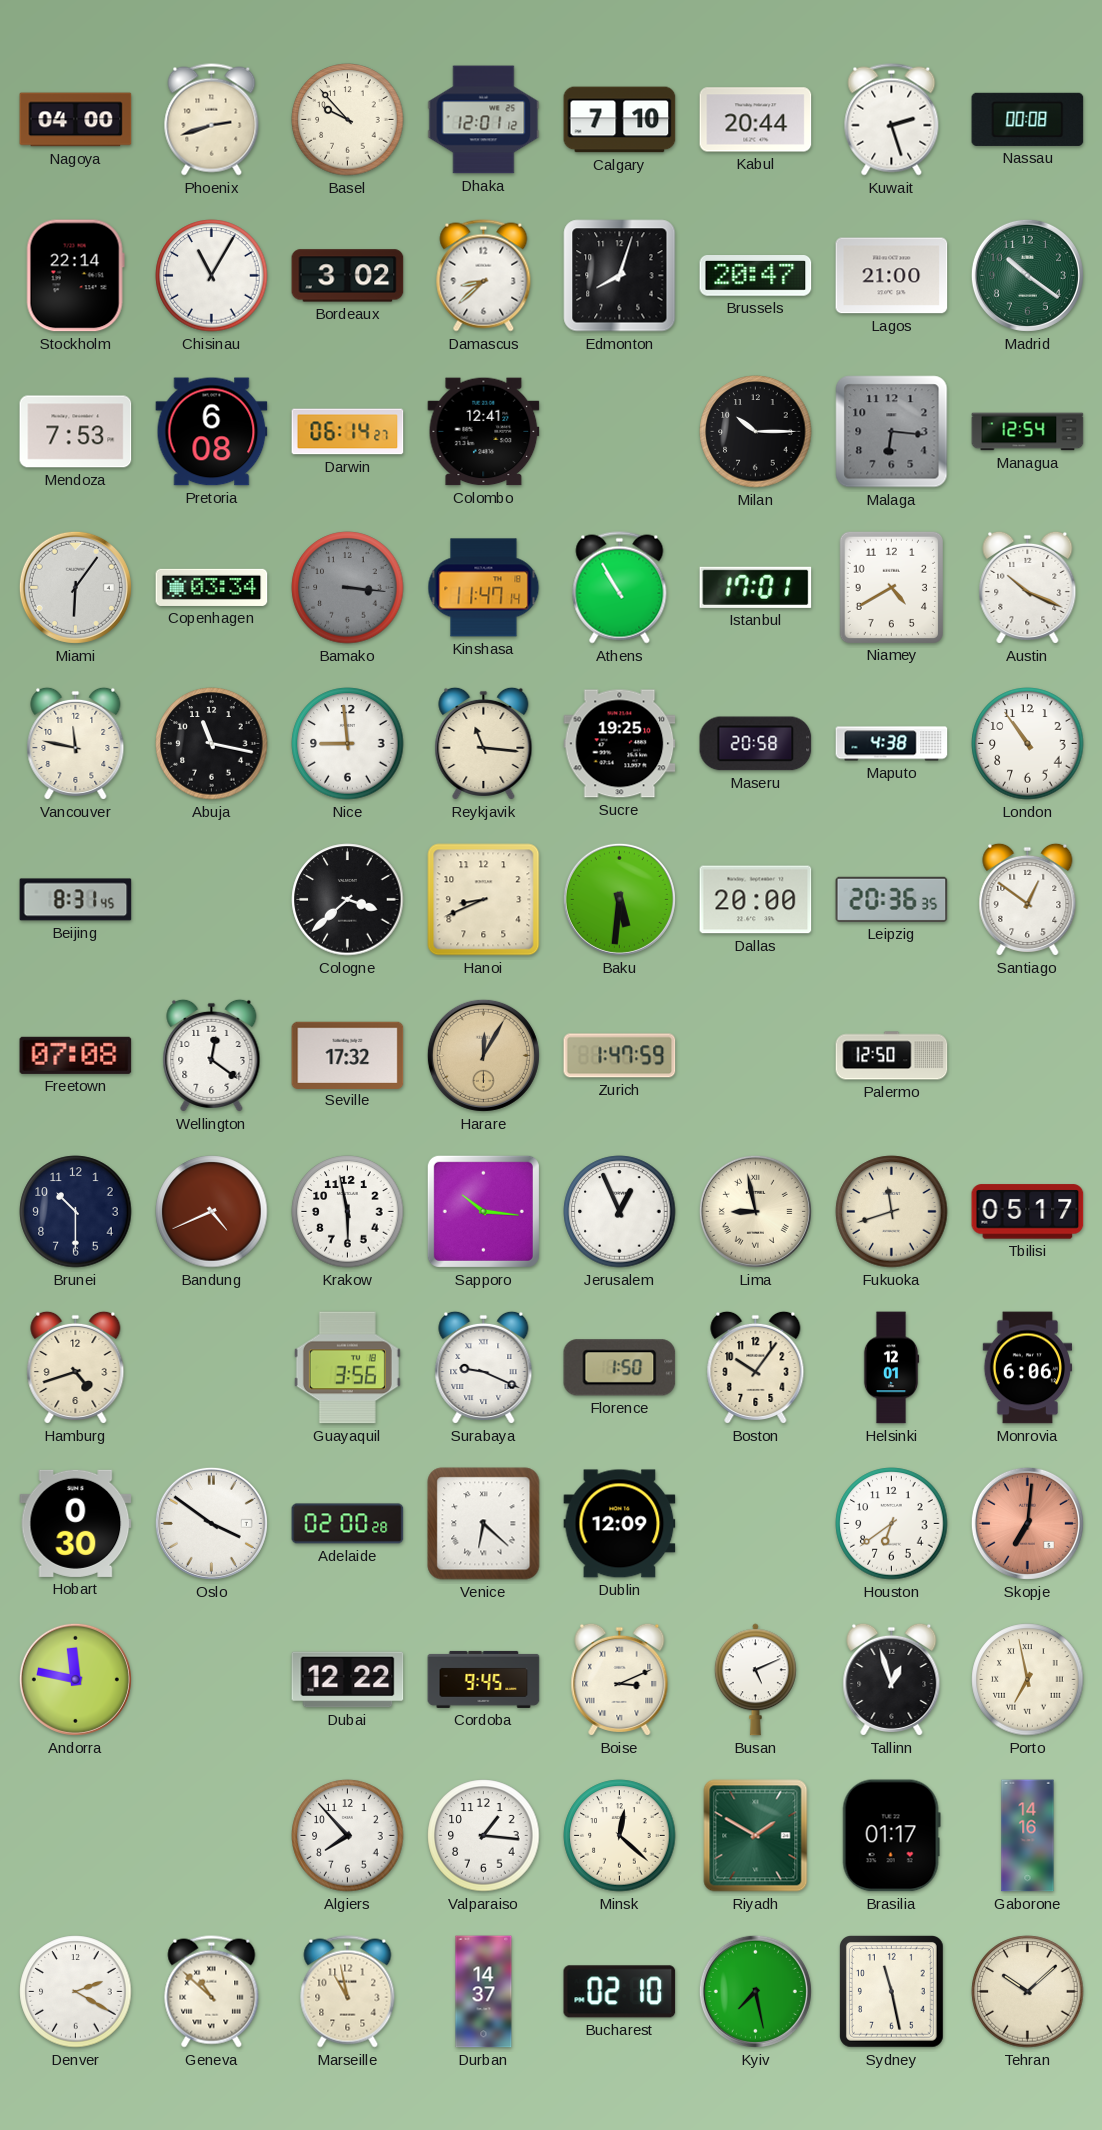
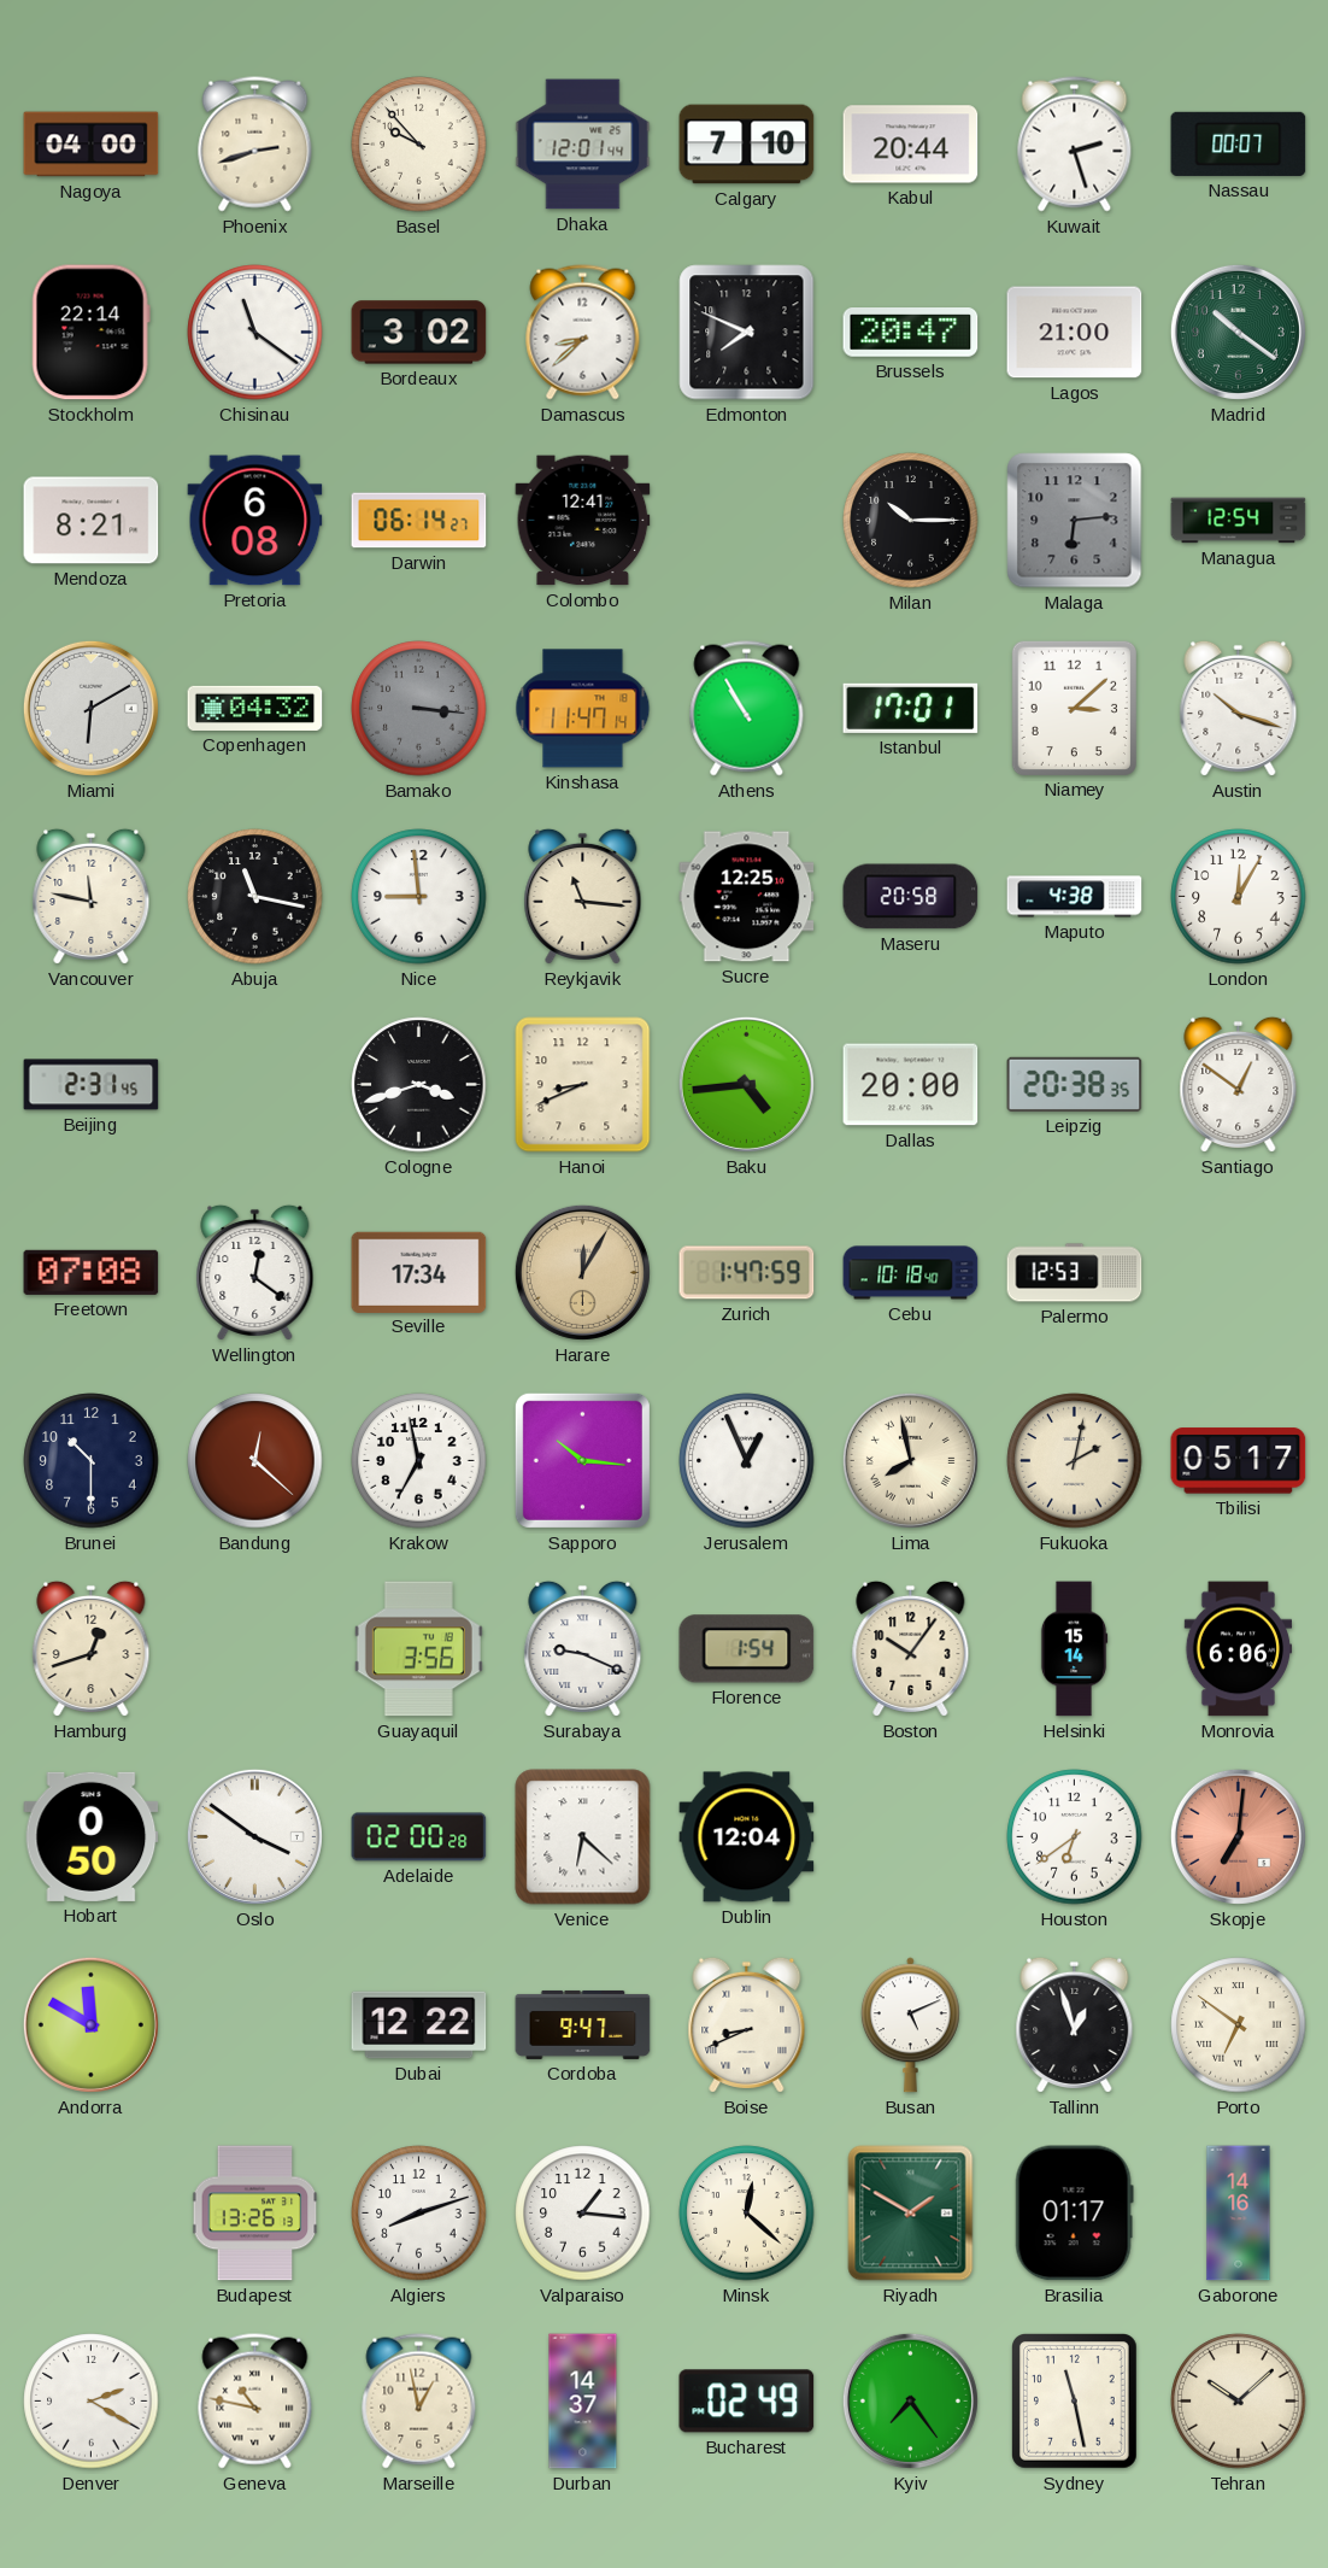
Dhaka: 12:01:12 -> 12:01:44 (583, 145)
Nassau: 00:08 -> 00:07 (1239, 143)
Chisinau: 11:05 -> 11:21 (255, 333)
Edmonton: 8:03 -> 7:49 (747, 333)
Mendoza: 7:53 -> 8:21 (92, 521)
Malaga: 6:16 -> 6:14 (1075, 521)
Miami: 6:06 -> 6:10 (90, 708)
Copenhagen: 03:34 -> 04:32 (255, 708)
Niamey: 4:40 -> 3:08 (1074, 708)
Austin: 10:19 -> 10:18 (1239, 708)
Sucre: 19:25 -> 12:25 (747, 897)
London: 10:54 -> 12:05 (1239, 897)
Beijing: 8:31 -> 2:31 (92, 1085)
Cologne: 3:38 -> 3:42 (419, 1085)
Baku: 5:31 -> 4:44 (746, 1084)
Leipzig: 20:36 -> 20:38 (1075, 1084)
Seville: 17:32 -> 17:34 (419, 1272)
Cebu: none -> 10:18 (911, 1273)
Palermo: 12:50 -> 12:53 (1075, 1273)
Bandung: 4:41 -> 12:22 (255, 1461)
Krakow: 5:58 -> 6:58 (419, 1461)
Lima: 8:58 -> 7:58 (910, 1460)
Fukuoka: 11:42 -> 2:02 (1075, 1461)
Hamburg: 4:42 -> 12:42 (92, 1648)
Florence: 1:50 -> 1:54 (747, 1649)
Helsinki: 12:01 -> 15:14 (1074, 1649)
Hobart: 0:30 -> 0:50 (92, 1836)
Dublin: 12:09 -> 12:04 (747, 1837)
Andorra: 11:47 -> 11:50 (90, 2024)
Cordoba: 9:45 -> 9:47 (583, 2024)
Boise: 3:11 -> 8:41 (747, 2024)
Porto: 6:58 -> 6:51 (1239, 2025)
Budapest: none -> 13:26 (255, 2214)
Algiers: 7:53 -> 8:12 (419, 2214)
Geneva: 10:52 -> 10:47 (255, 2402)
Marseille: 10:58 -> 12:58 (419, 2402)
Bucharest: 02:10 -> 02:49 (747, 2402)
Kyiv: 7:28 -> 7:24 (910, 2400)
